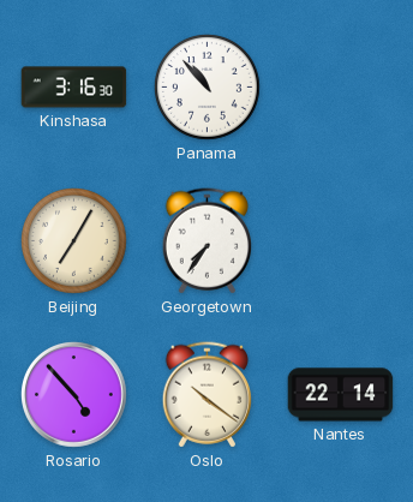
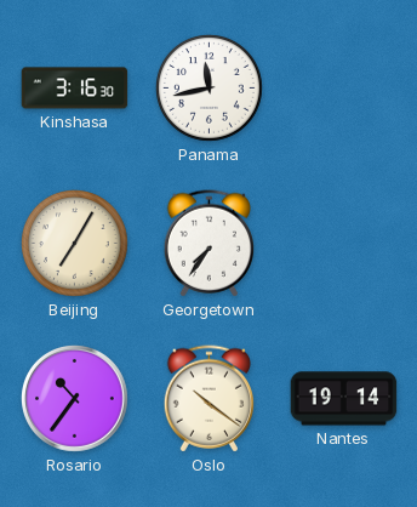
Panama: 10:53 -> 11:43 (210, 89)
Rosario: 4:53 -> 10:36 (75, 399)
Nantes: 22:14 -> 19:14 (344, 399)
